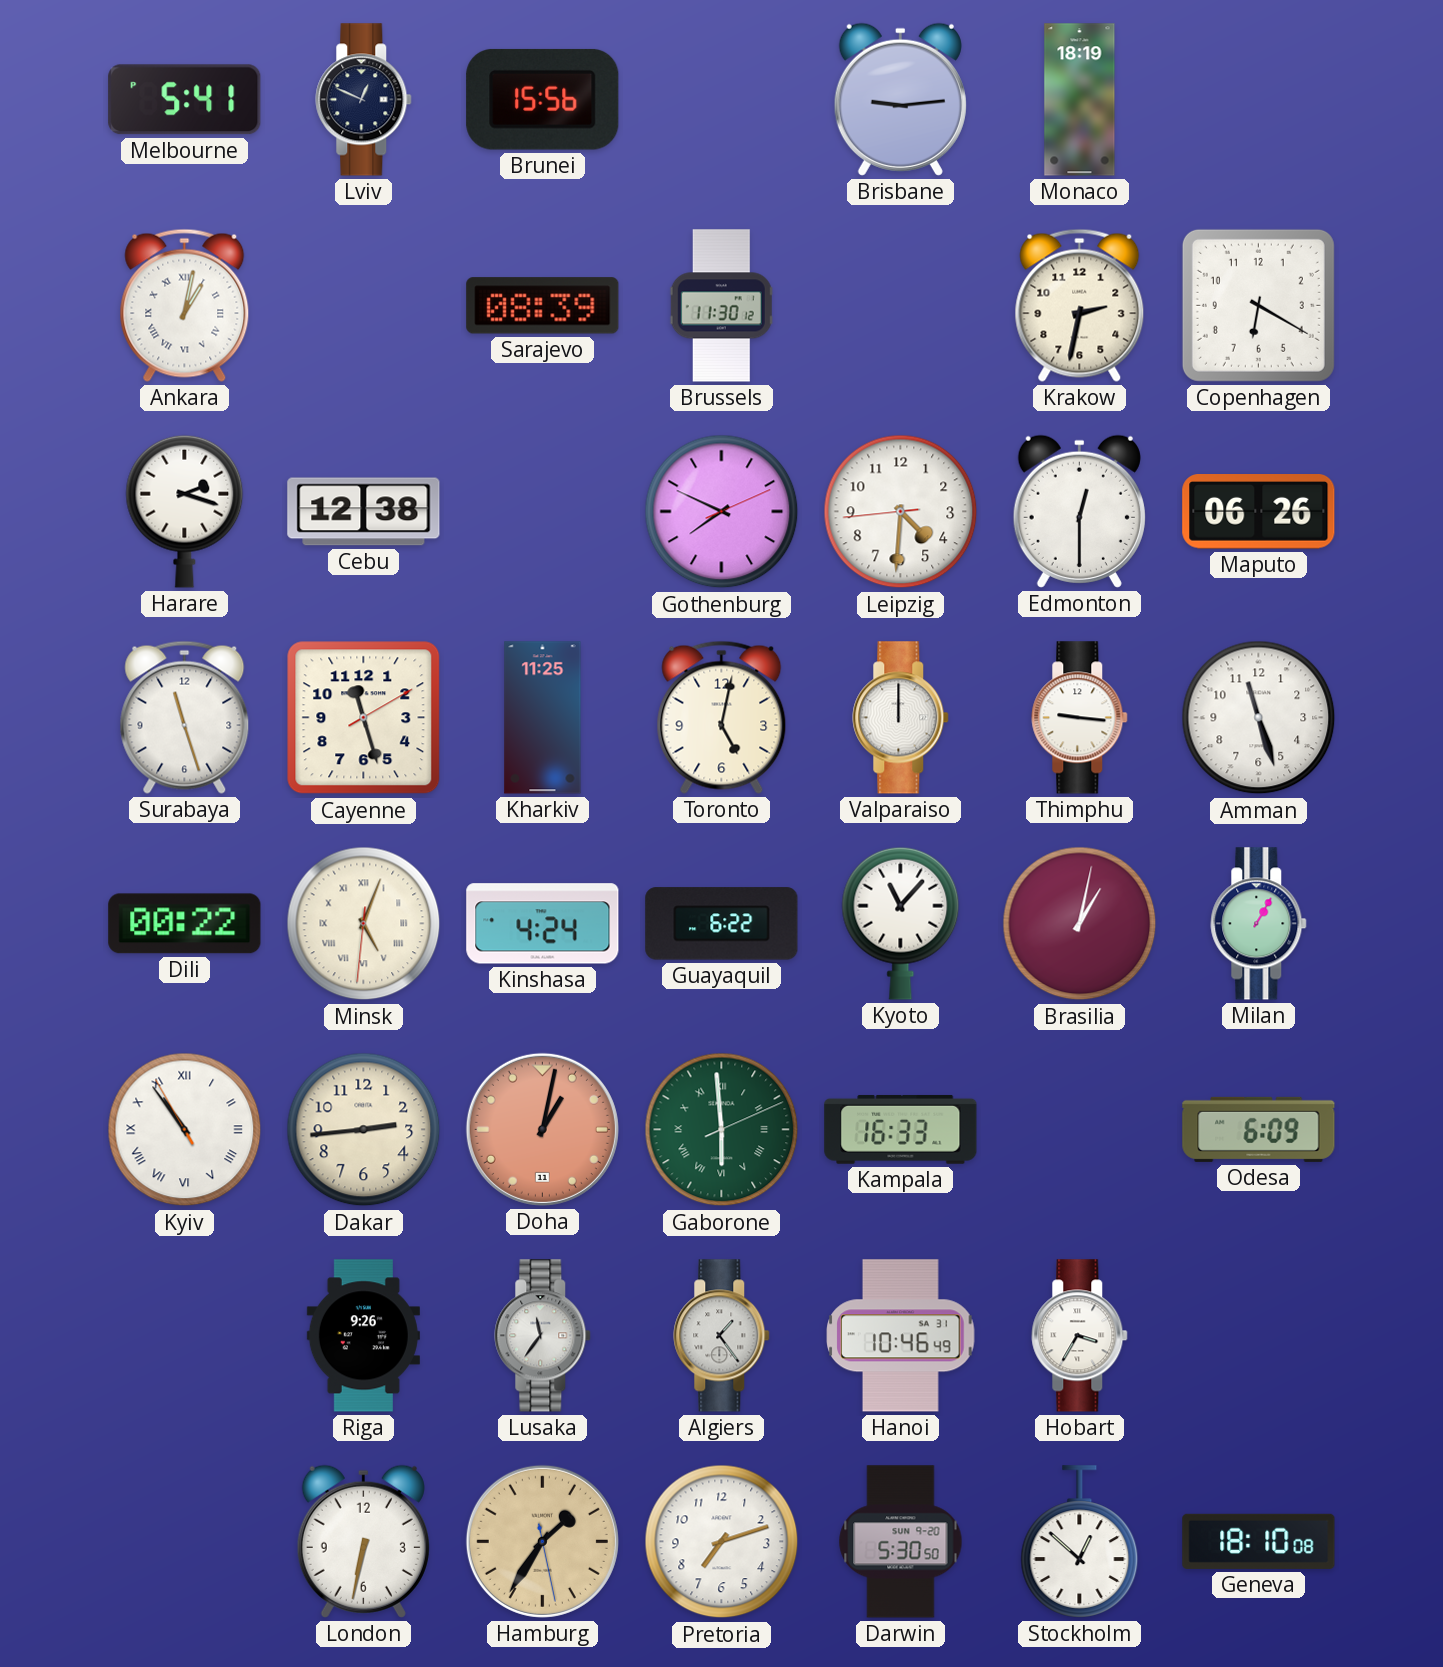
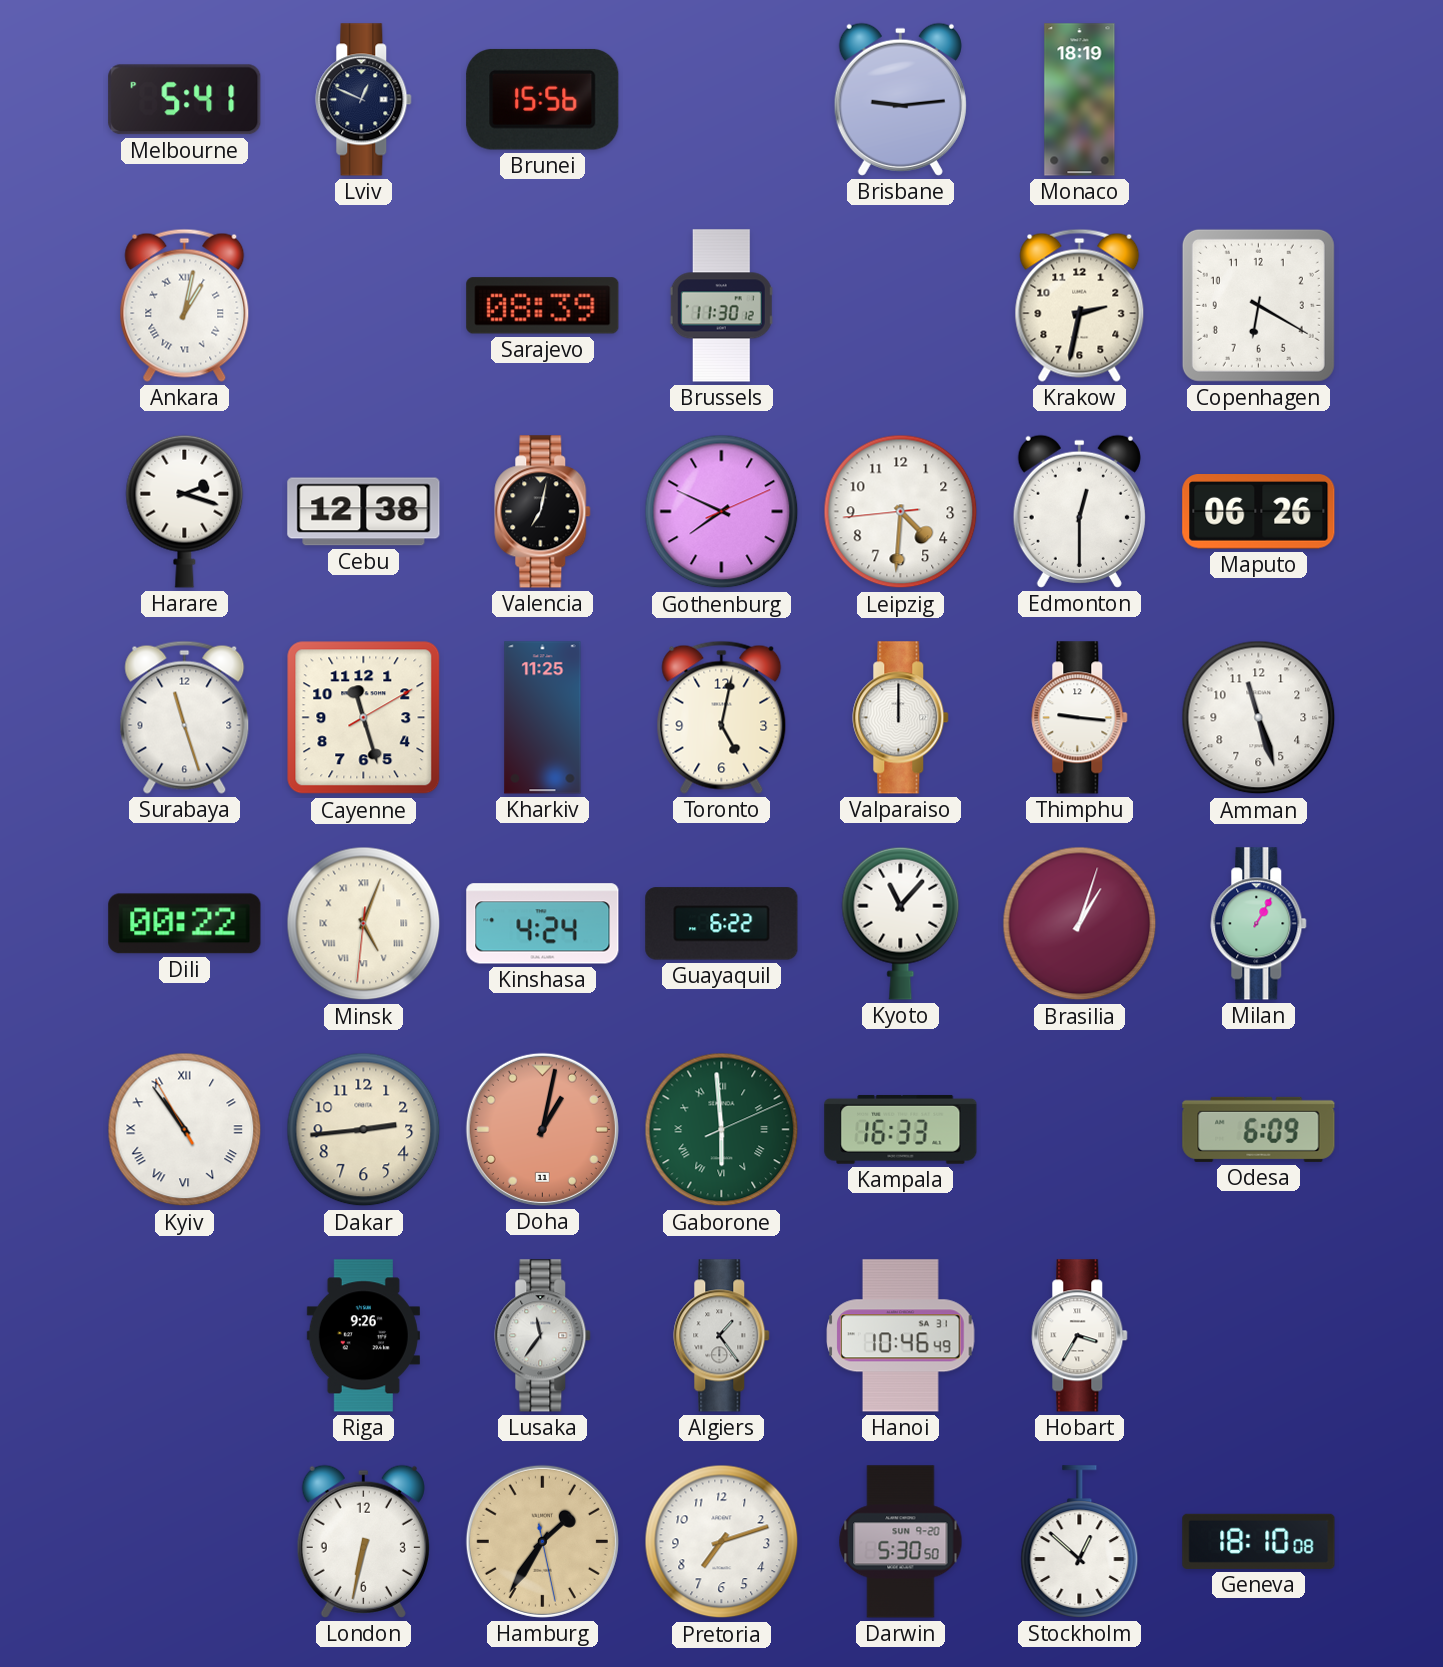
Valencia: none -> 7:02 (543, 512)
Brasilia: 1:02 -> 1:03 (1080, 924)
